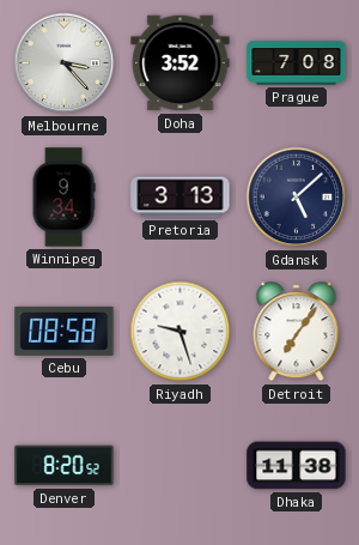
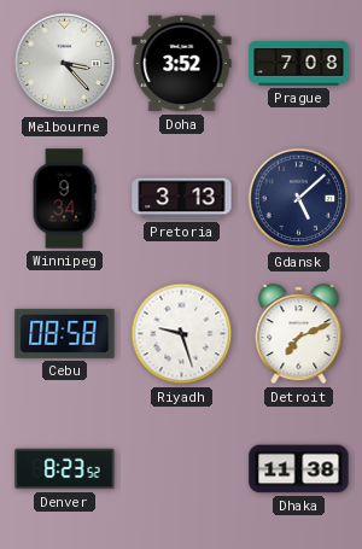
Detroit: 7:06 -> 7:11 (299, 334)
Denver: 8:20 -> 8:23 (65, 469)
